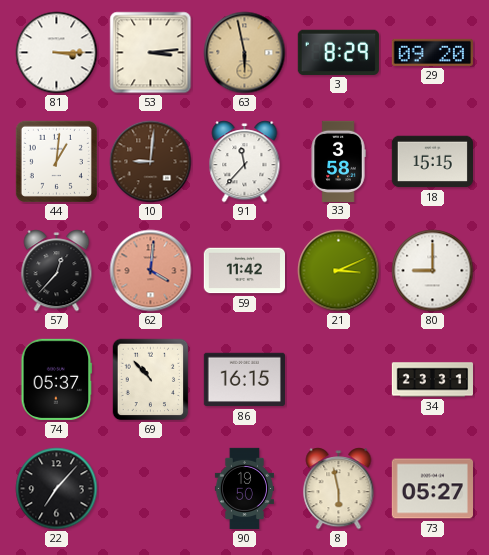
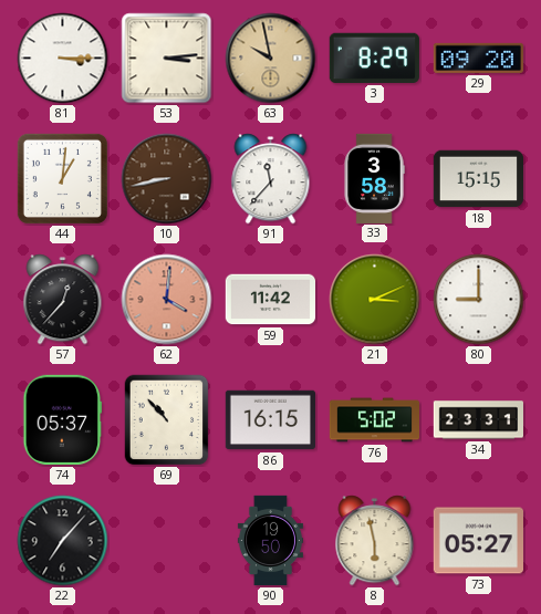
63: 5:58 -> 9:58 (271, 59)
10: 9:01 -> 8:43 (167, 179)
76: none -> 5:02 (375, 420)
